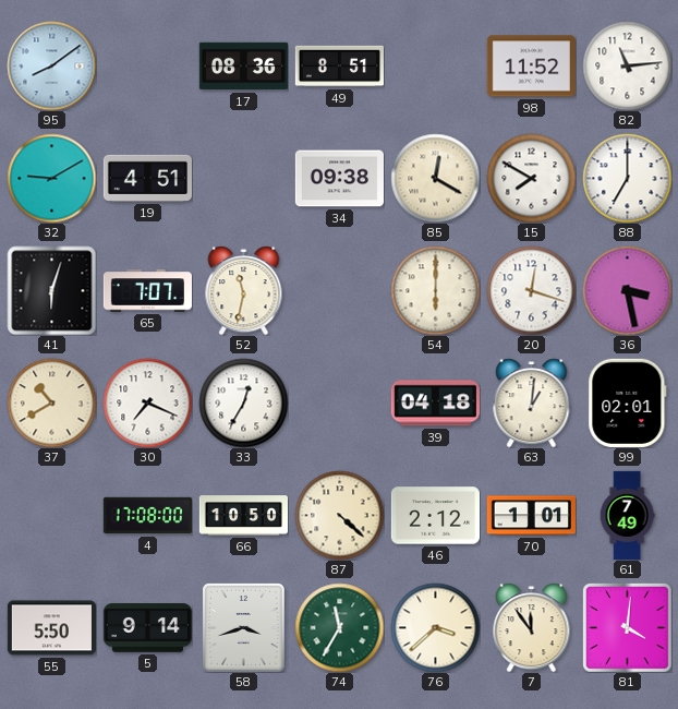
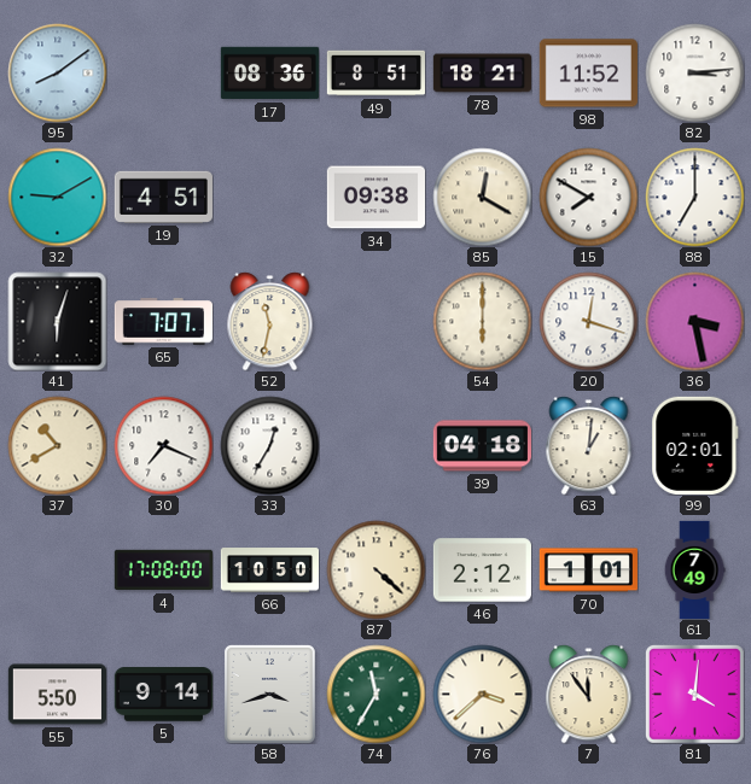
78: none -> 18:21 (482, 74)
82: 11:14 -> 3:14 (694, 72)
